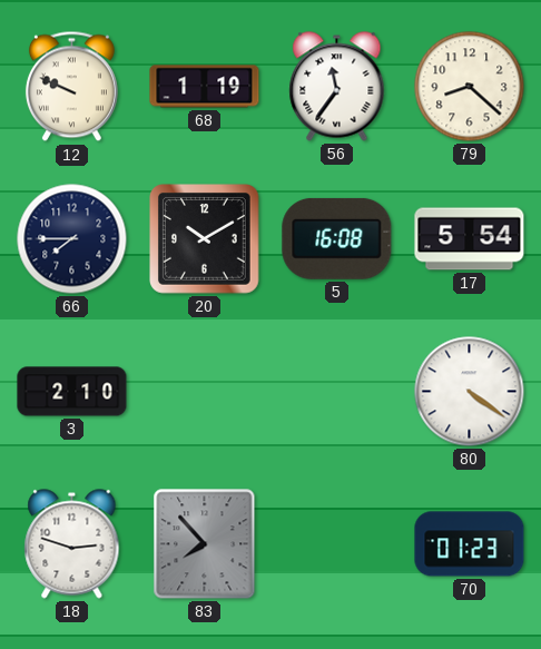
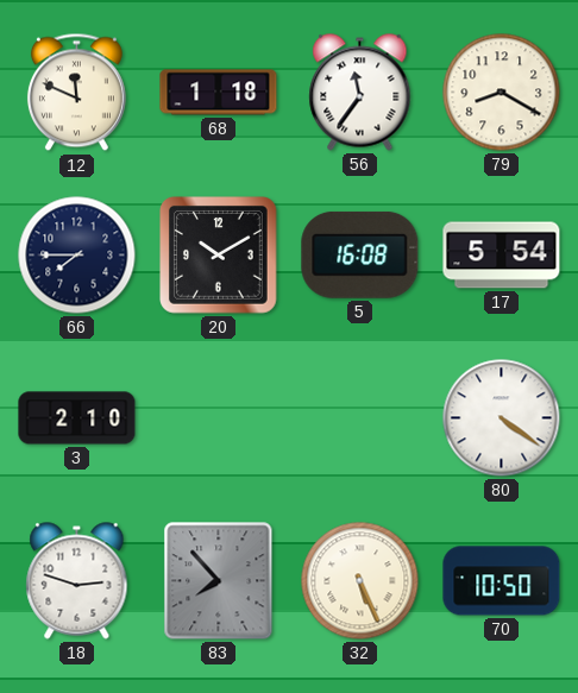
12: 9:49 -> 11:49 (76, 93)
68: 1:19 -> 1:18 (219, 93)
79: 8:22 -> 8:20 (502, 93)
32: none -> 5:26 (360, 581)
70: 01:23 -> 10:50 (502, 581)
